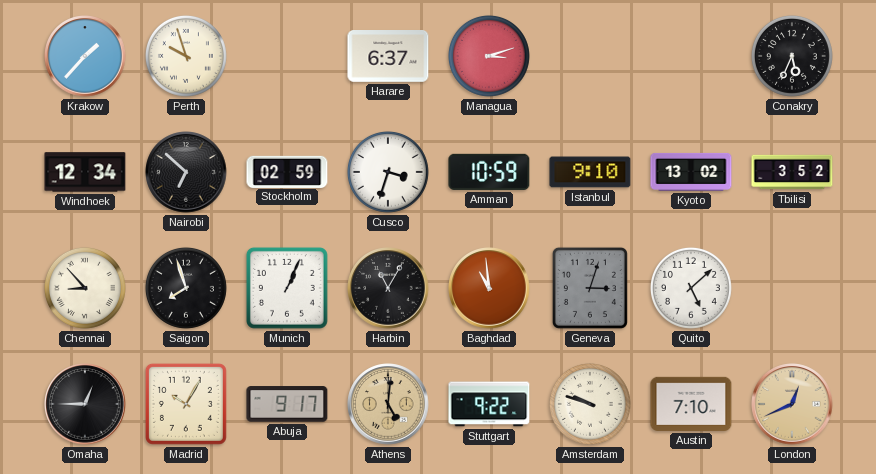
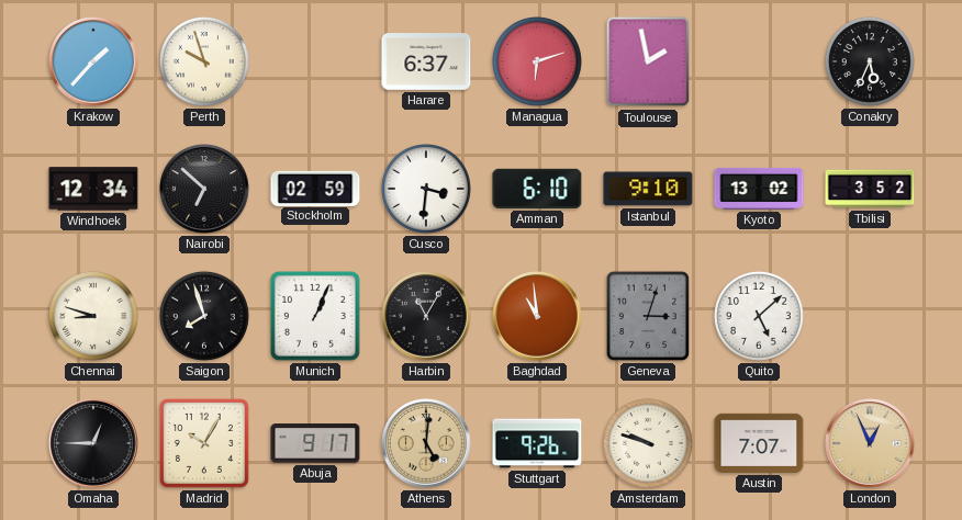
Managua: 3:12 -> 6:12 (537, 61)
Toulouse: none -> 1:58 (648, 61)
Cusco: 3:33 -> 3:31 (426, 189)
Amman: 10:59 -> 6:10 (537, 189)
Chennai: 8:53 -> 8:48 (93, 316)
Stuttgart: 9:22 -> 9:26 (537, 443)
Austin: 7:10 -> 7:07 (759, 443)
London: 12:41 -> 12:56 (870, 443)
